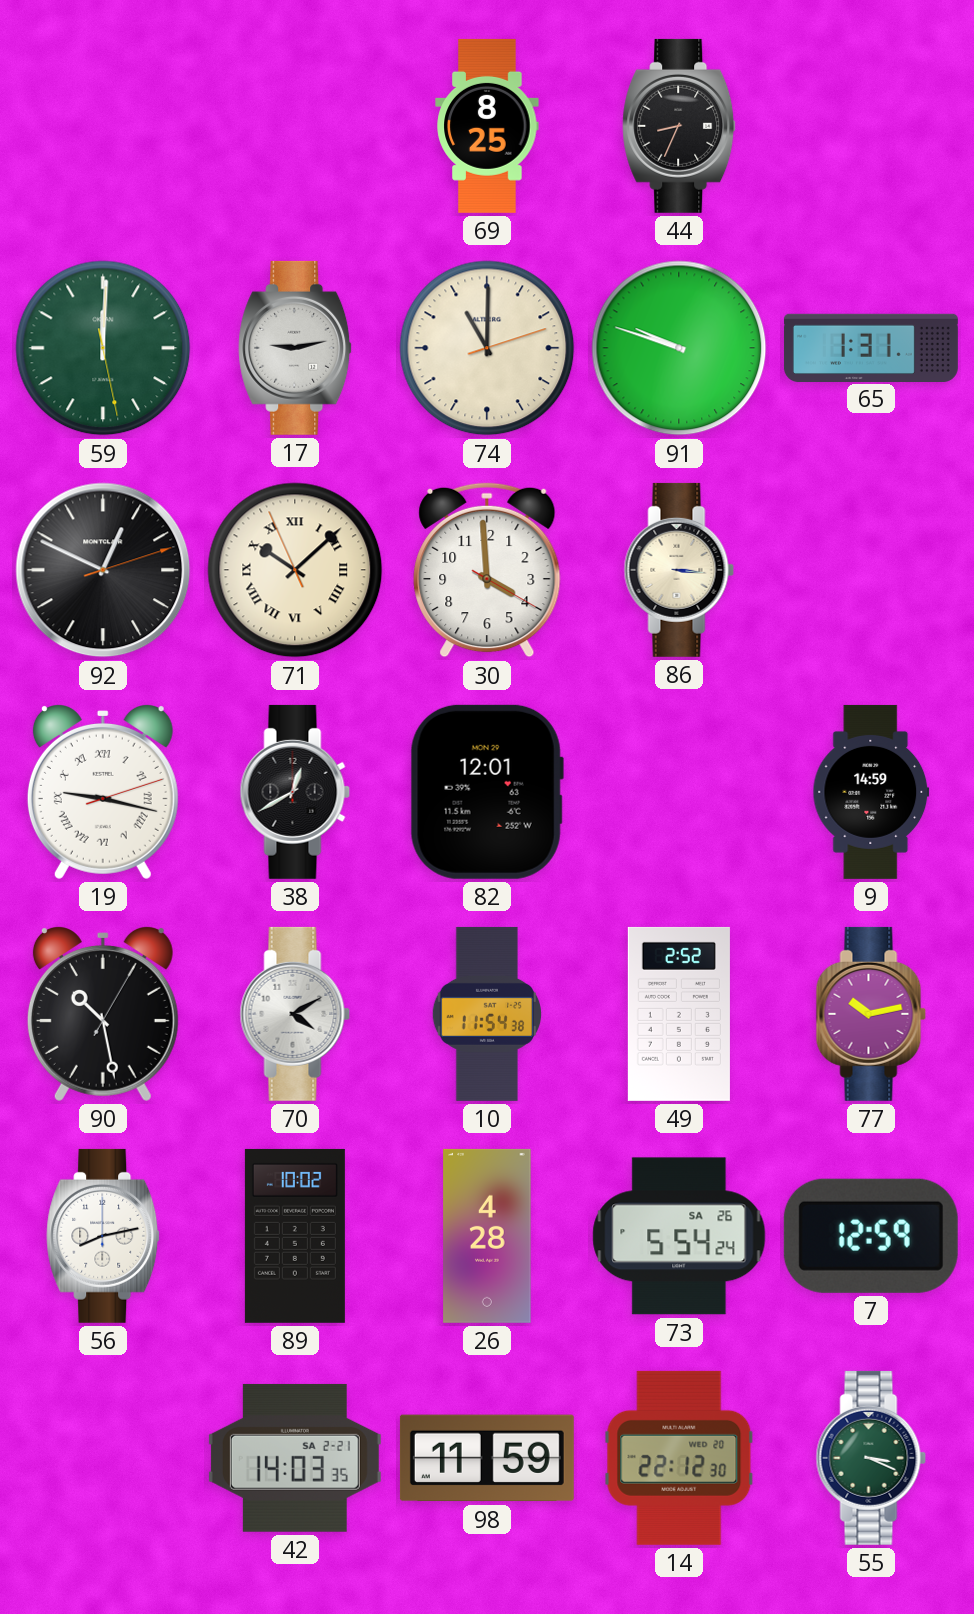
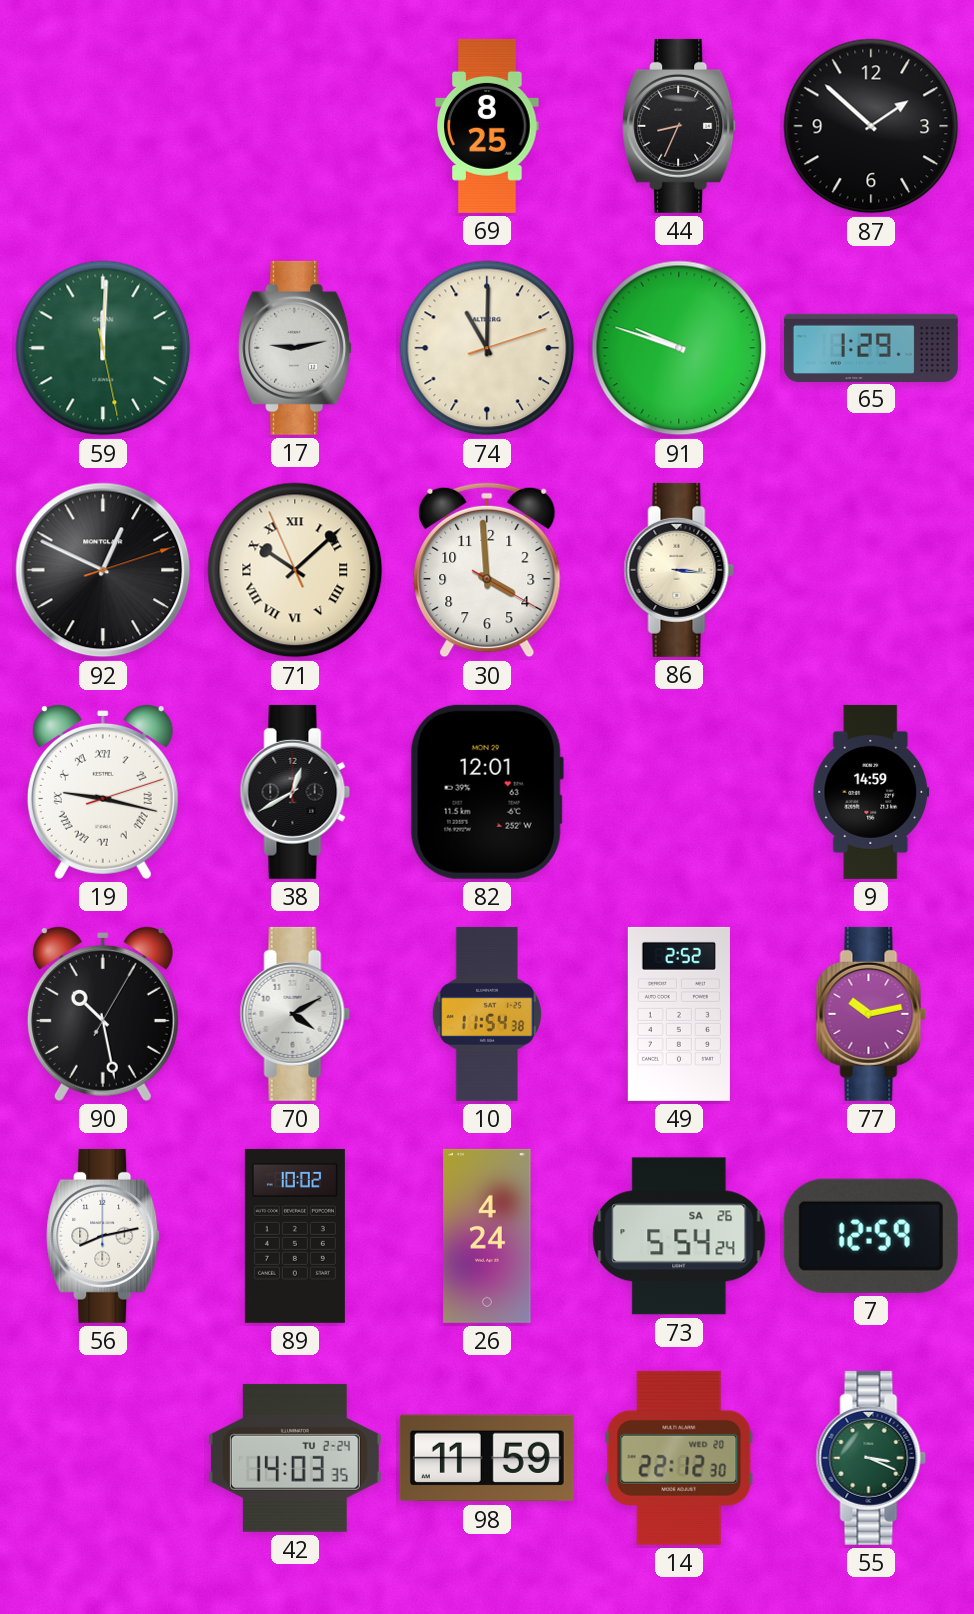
87: none -> 1:52 (871, 126)
65: 1:31 -> 1:29 (871, 347)
26: 4:28 -> 4:24 (487, 1236)
42 date: SA 2-21 -> TU 2-24 (295, 1458)
